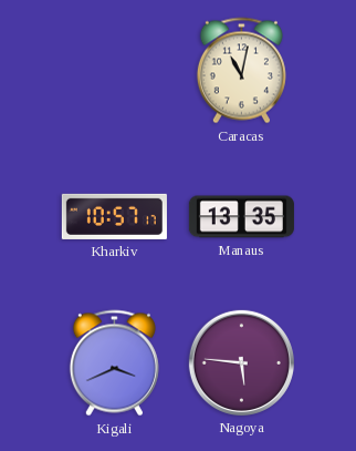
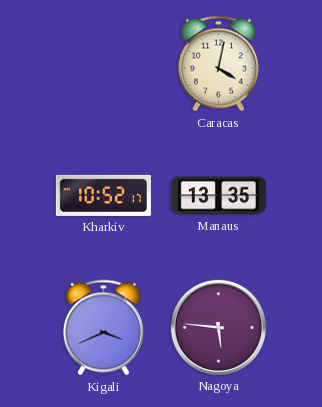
Caracas: 11:02 -> 4:02 (218, 64)
Kharkiv: 10:57 -> 10:52 (103, 195)
